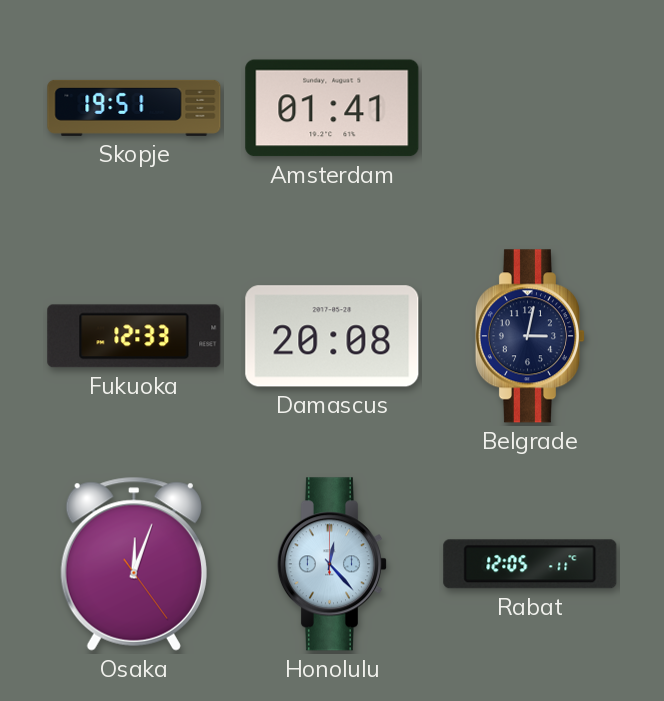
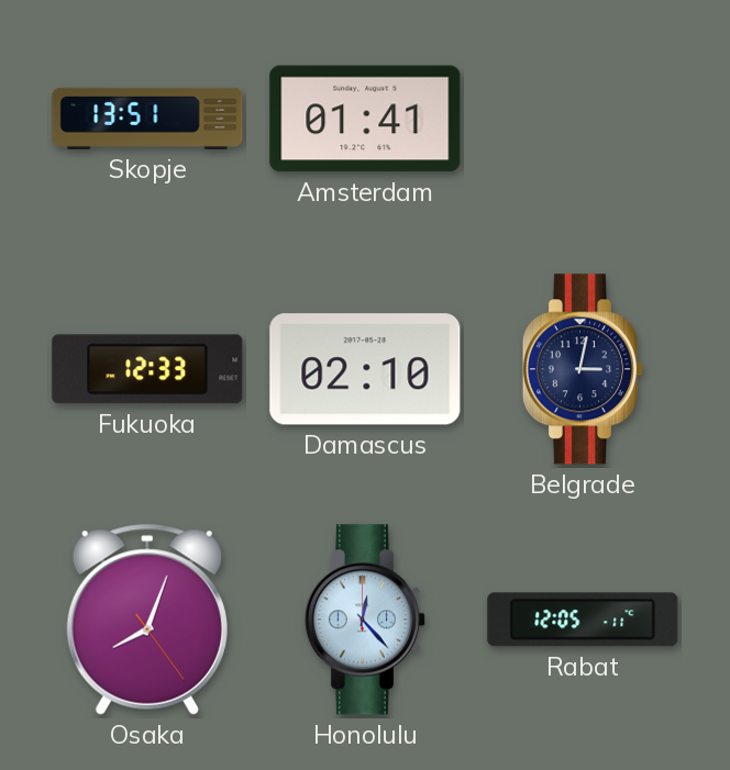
Skopje: 19:51 -> 13:51 (147, 119)
Damascus: 20:08 -> 02:10 (365, 369)
Osaka: 12:03 -> 8:03 (147, 620)
